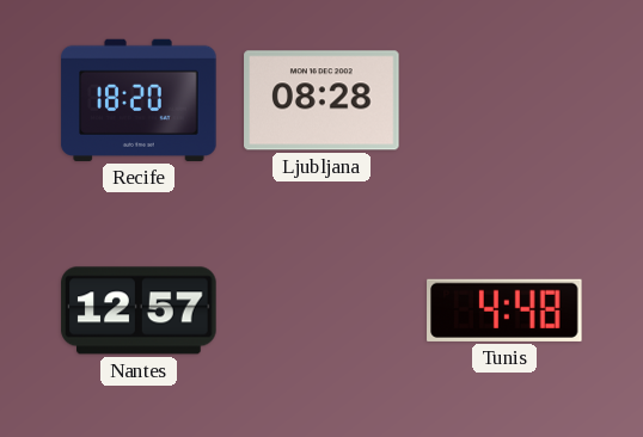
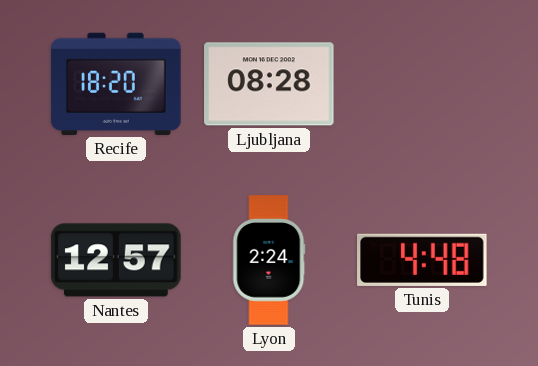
Lyon: none -> 2:24 (269, 260)
